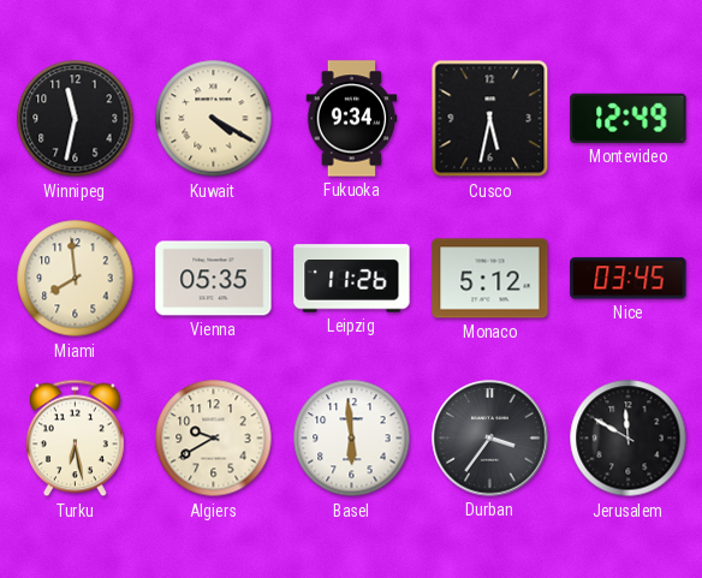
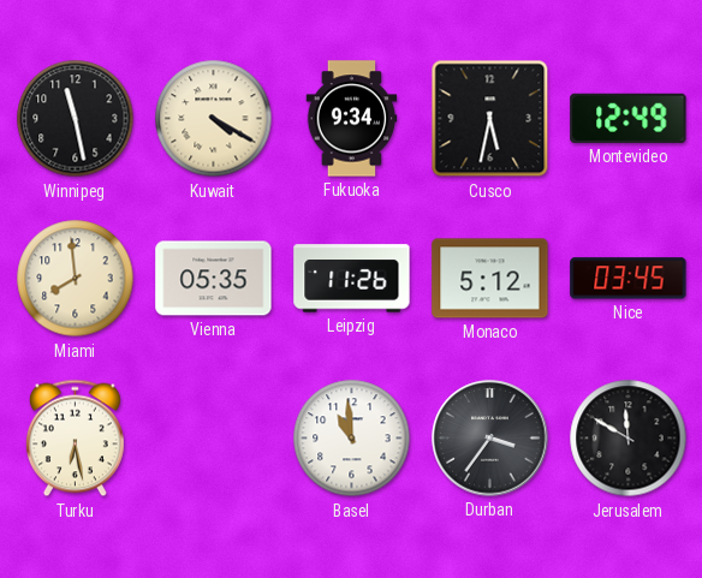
Winnipeg: 11:32 -> 11:28 (76, 119)
Algiers: 9:40 -> none (214, 439)
Basel: 5:59 -> 10:59 (352, 439)
